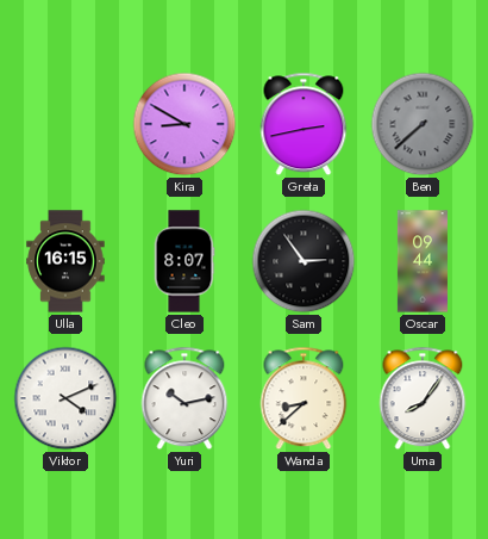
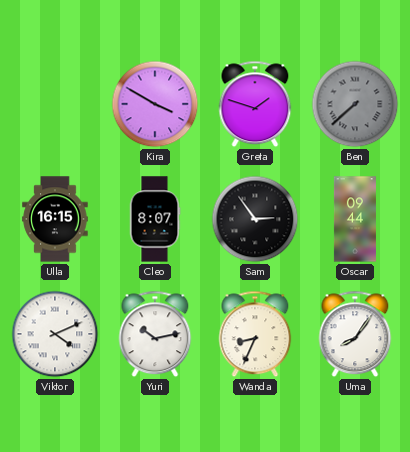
Kira: 8:50 -> 3:50 (155, 104)
Greta: 2:43 -> 1:48 (255, 104)
Wanda: 8:38 -> 8:34 (255, 334)
